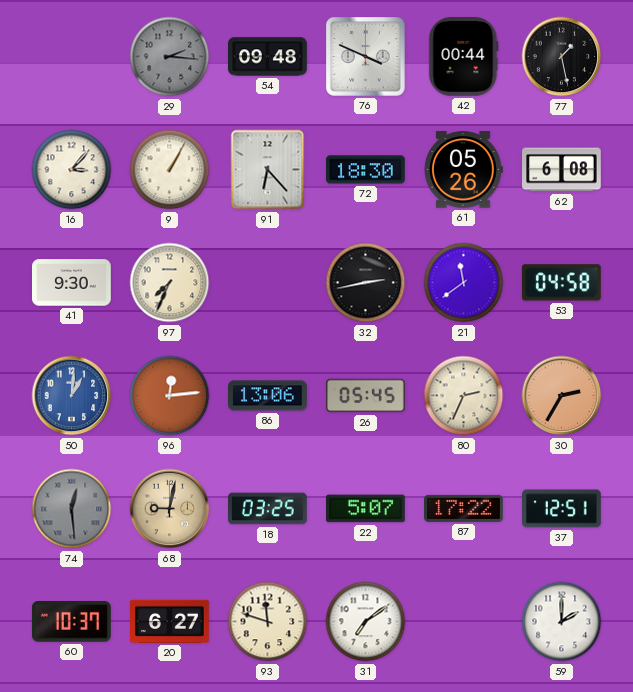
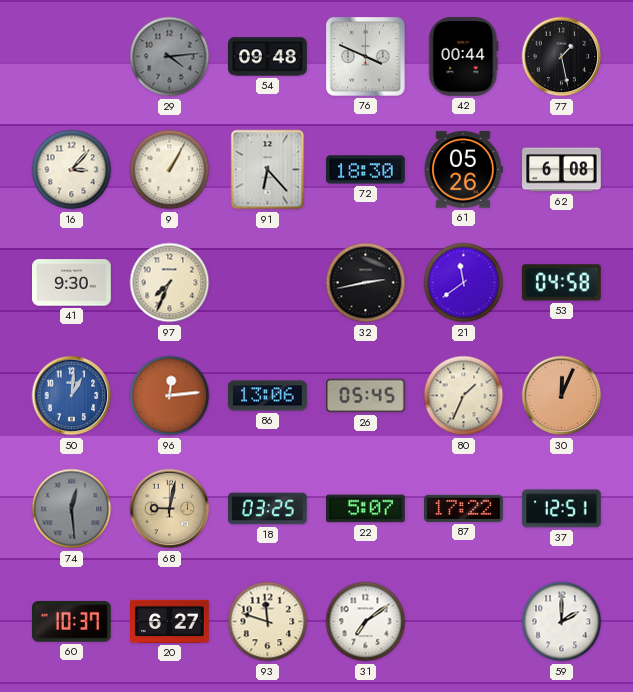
29: 2:16 -> 4:14 (170, 57)
80: 2:34 -> 1:34 (464, 396)
30: 2:35 -> 12:04 (562, 396)
